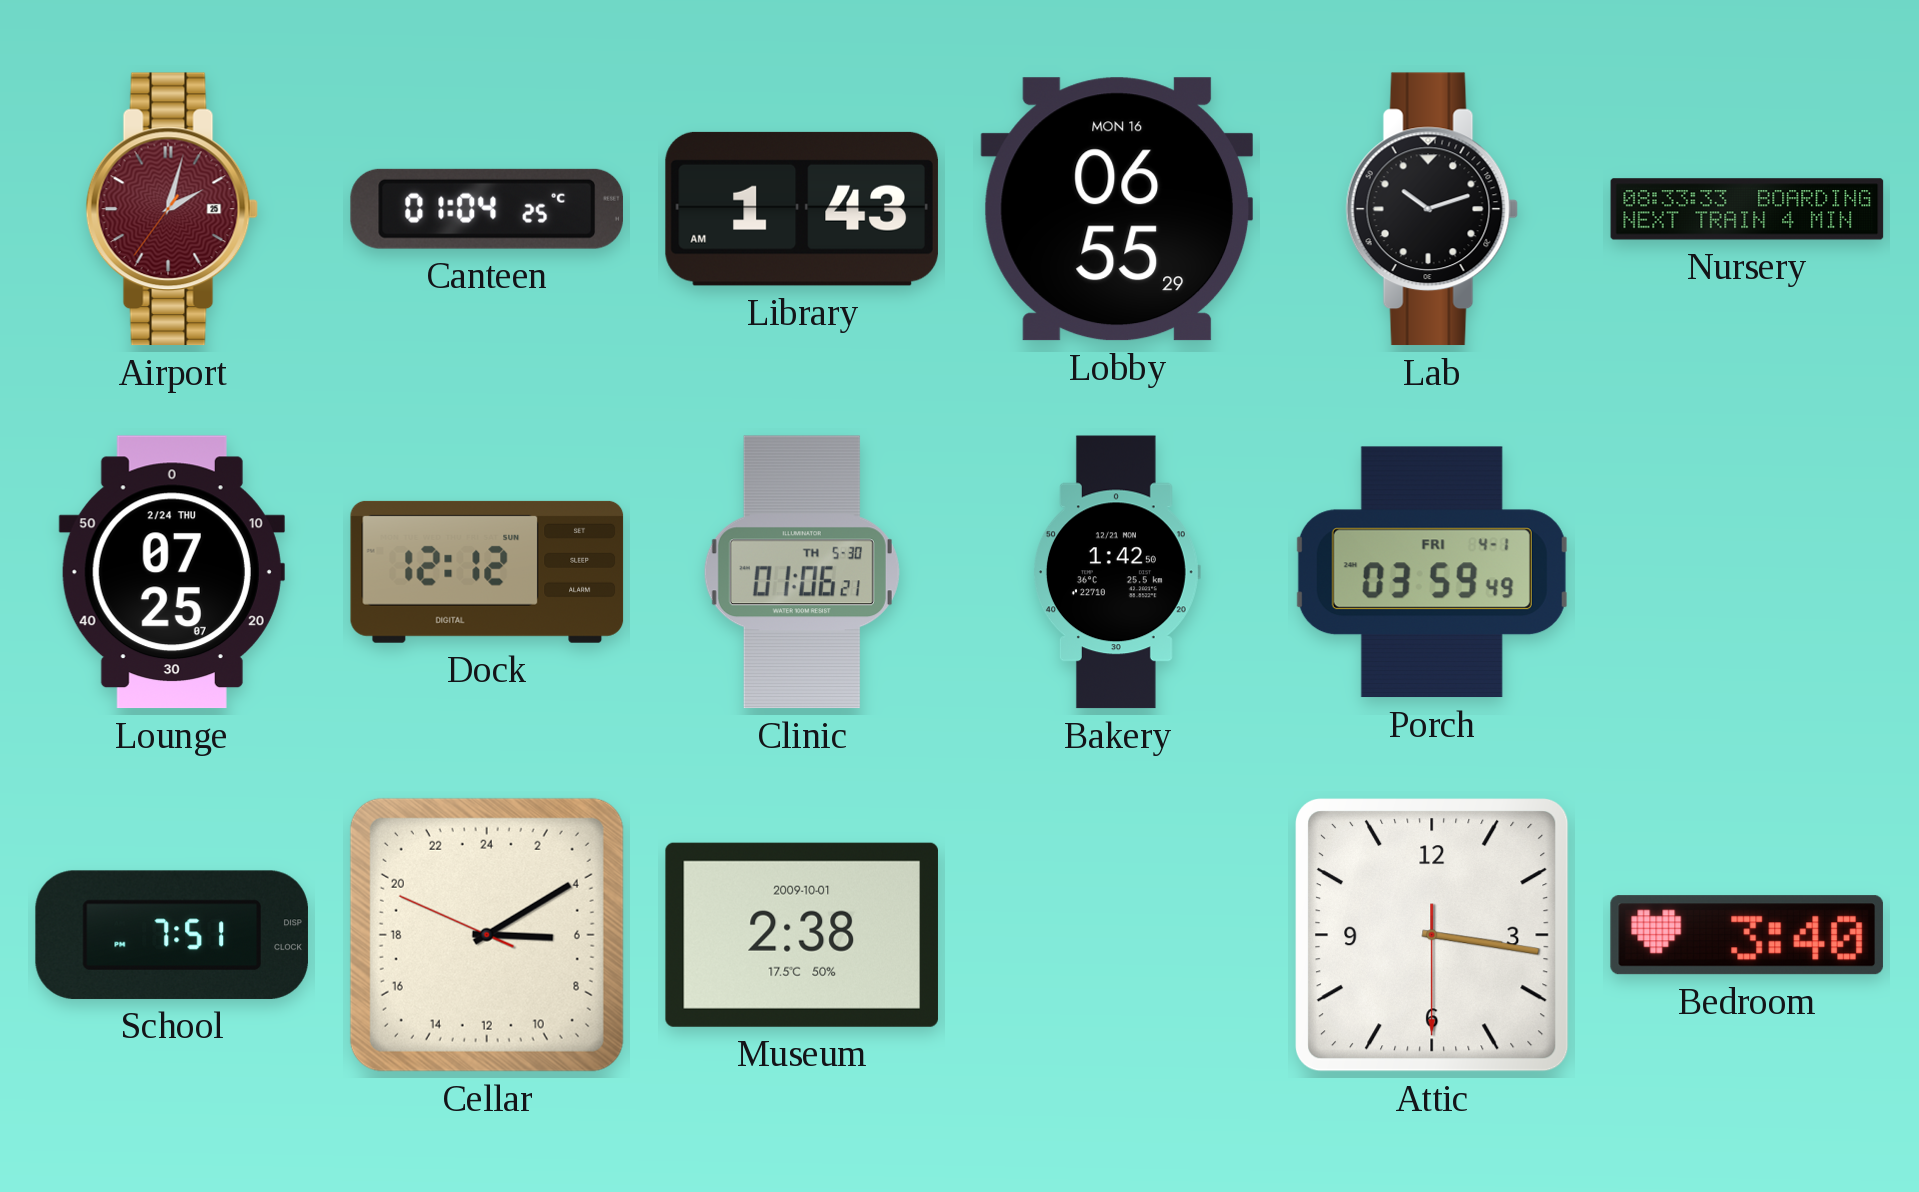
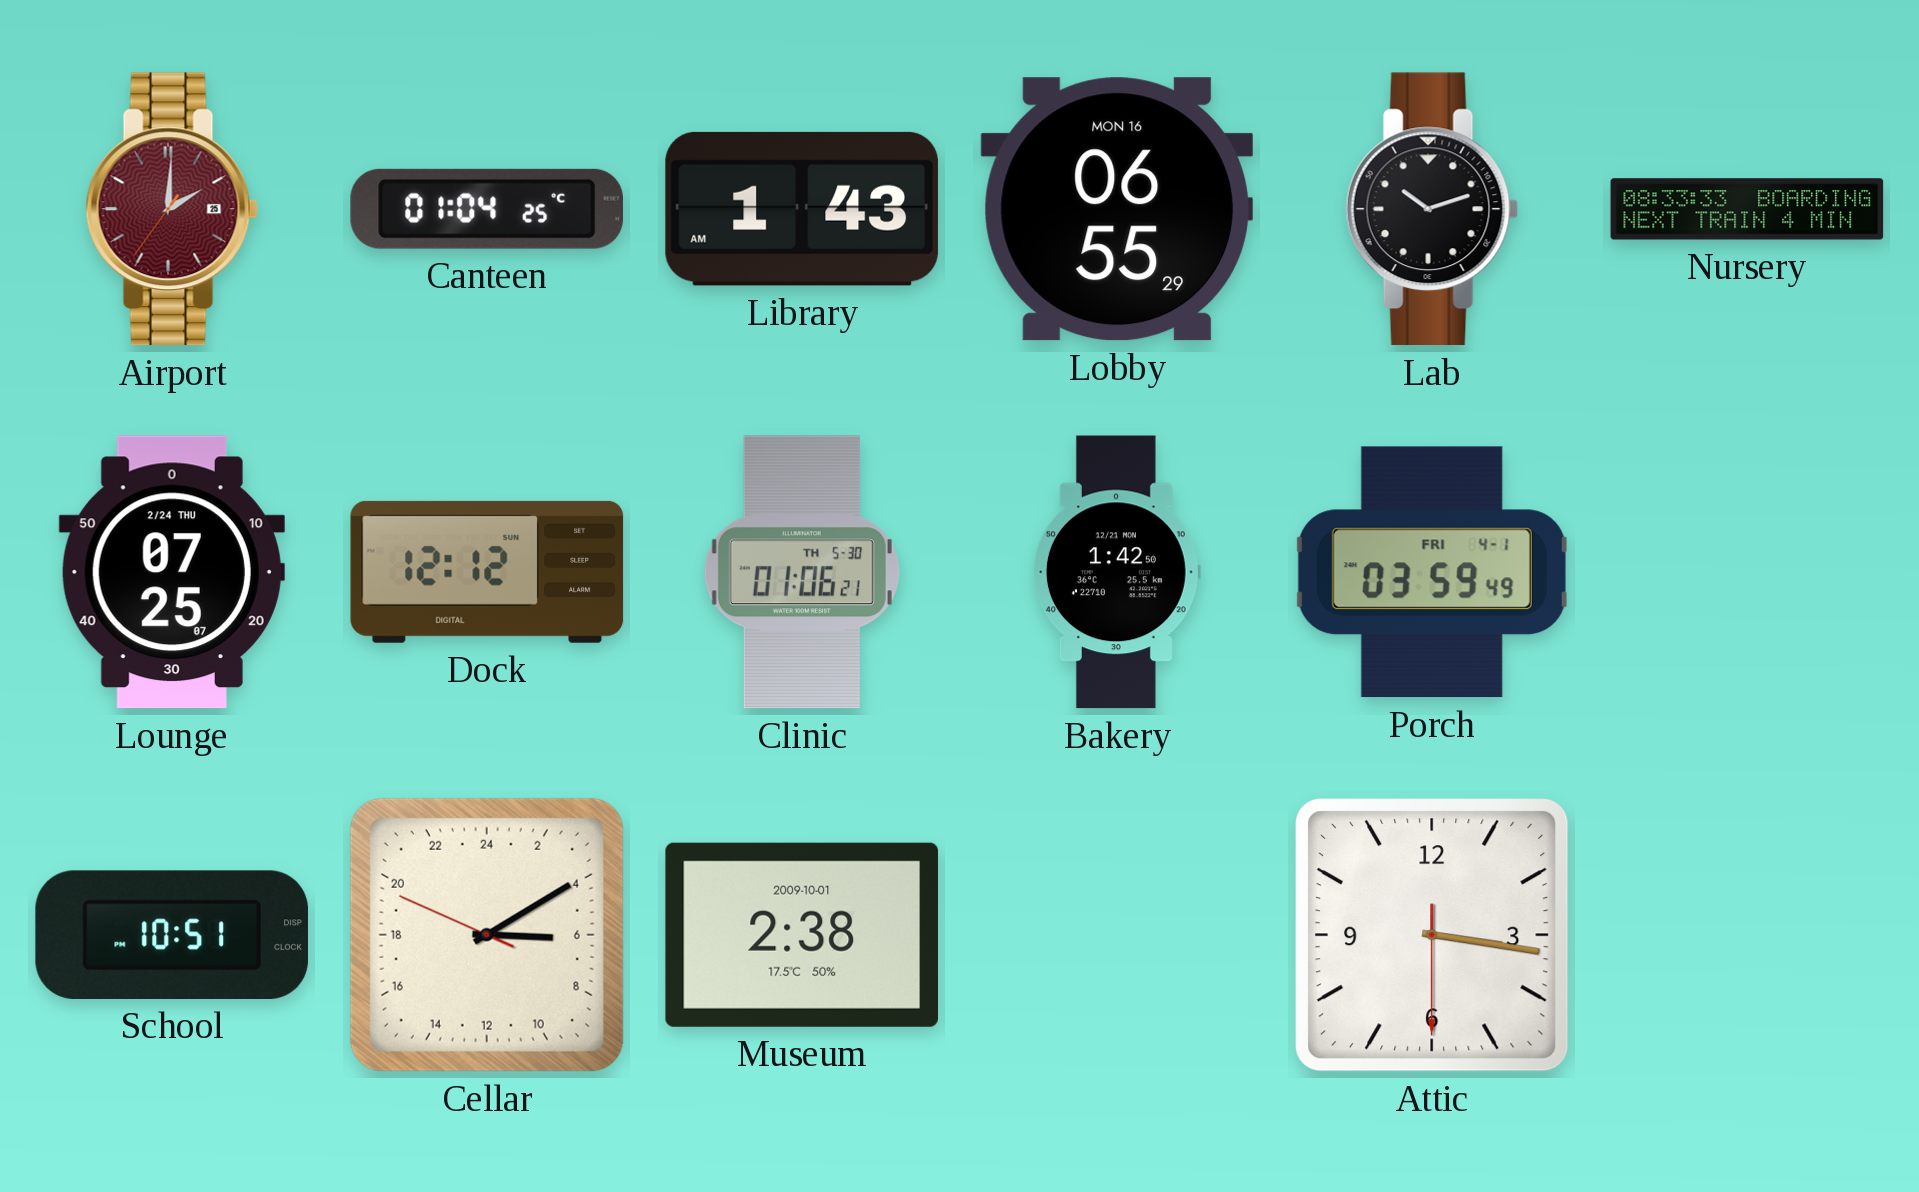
Airport: 2:02 -> 2:00 (172, 209)
School: 7:51 -> 10:51 (172, 935)
Bedroom: 3:40 -> none (1747, 935)
